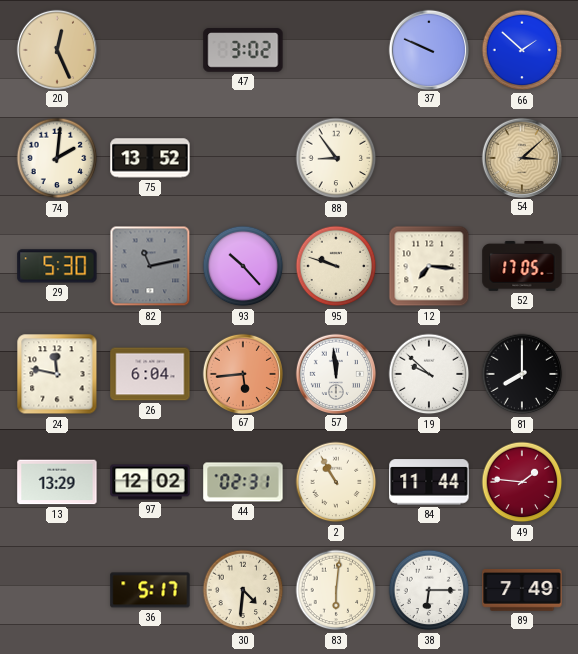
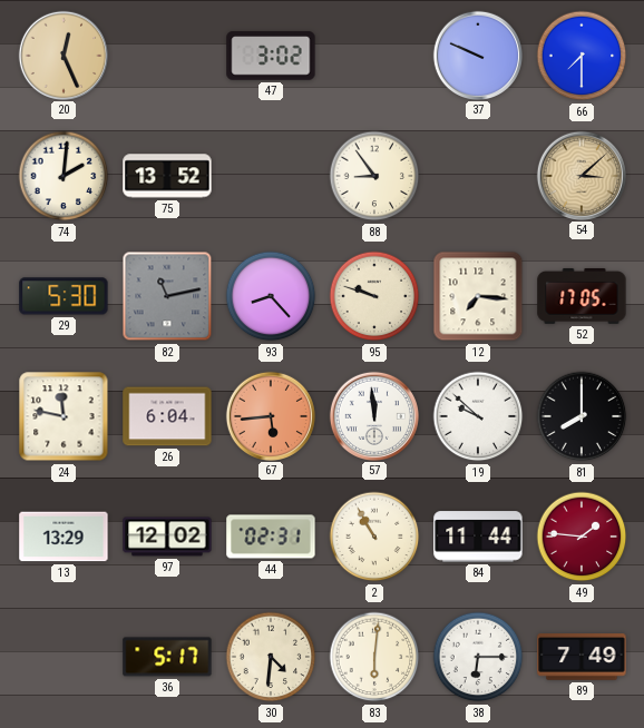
66: 1:52 -> 7:30 (582, 56)
93: 10:23 -> 8:23 (271, 296)
